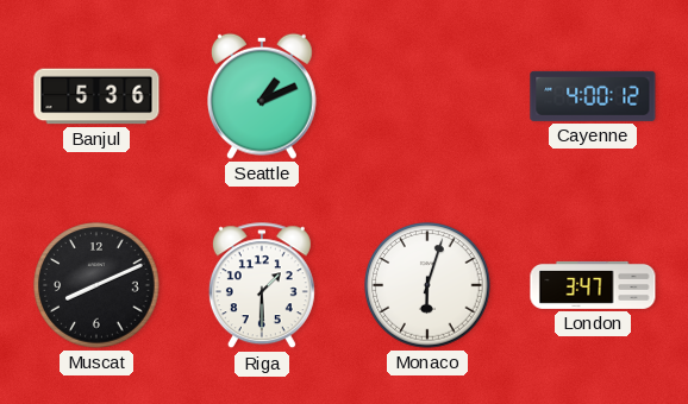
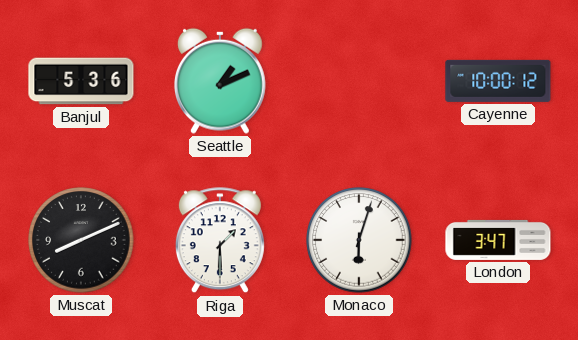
Cayenne: 4:00 -> 10:00 (498, 81)
